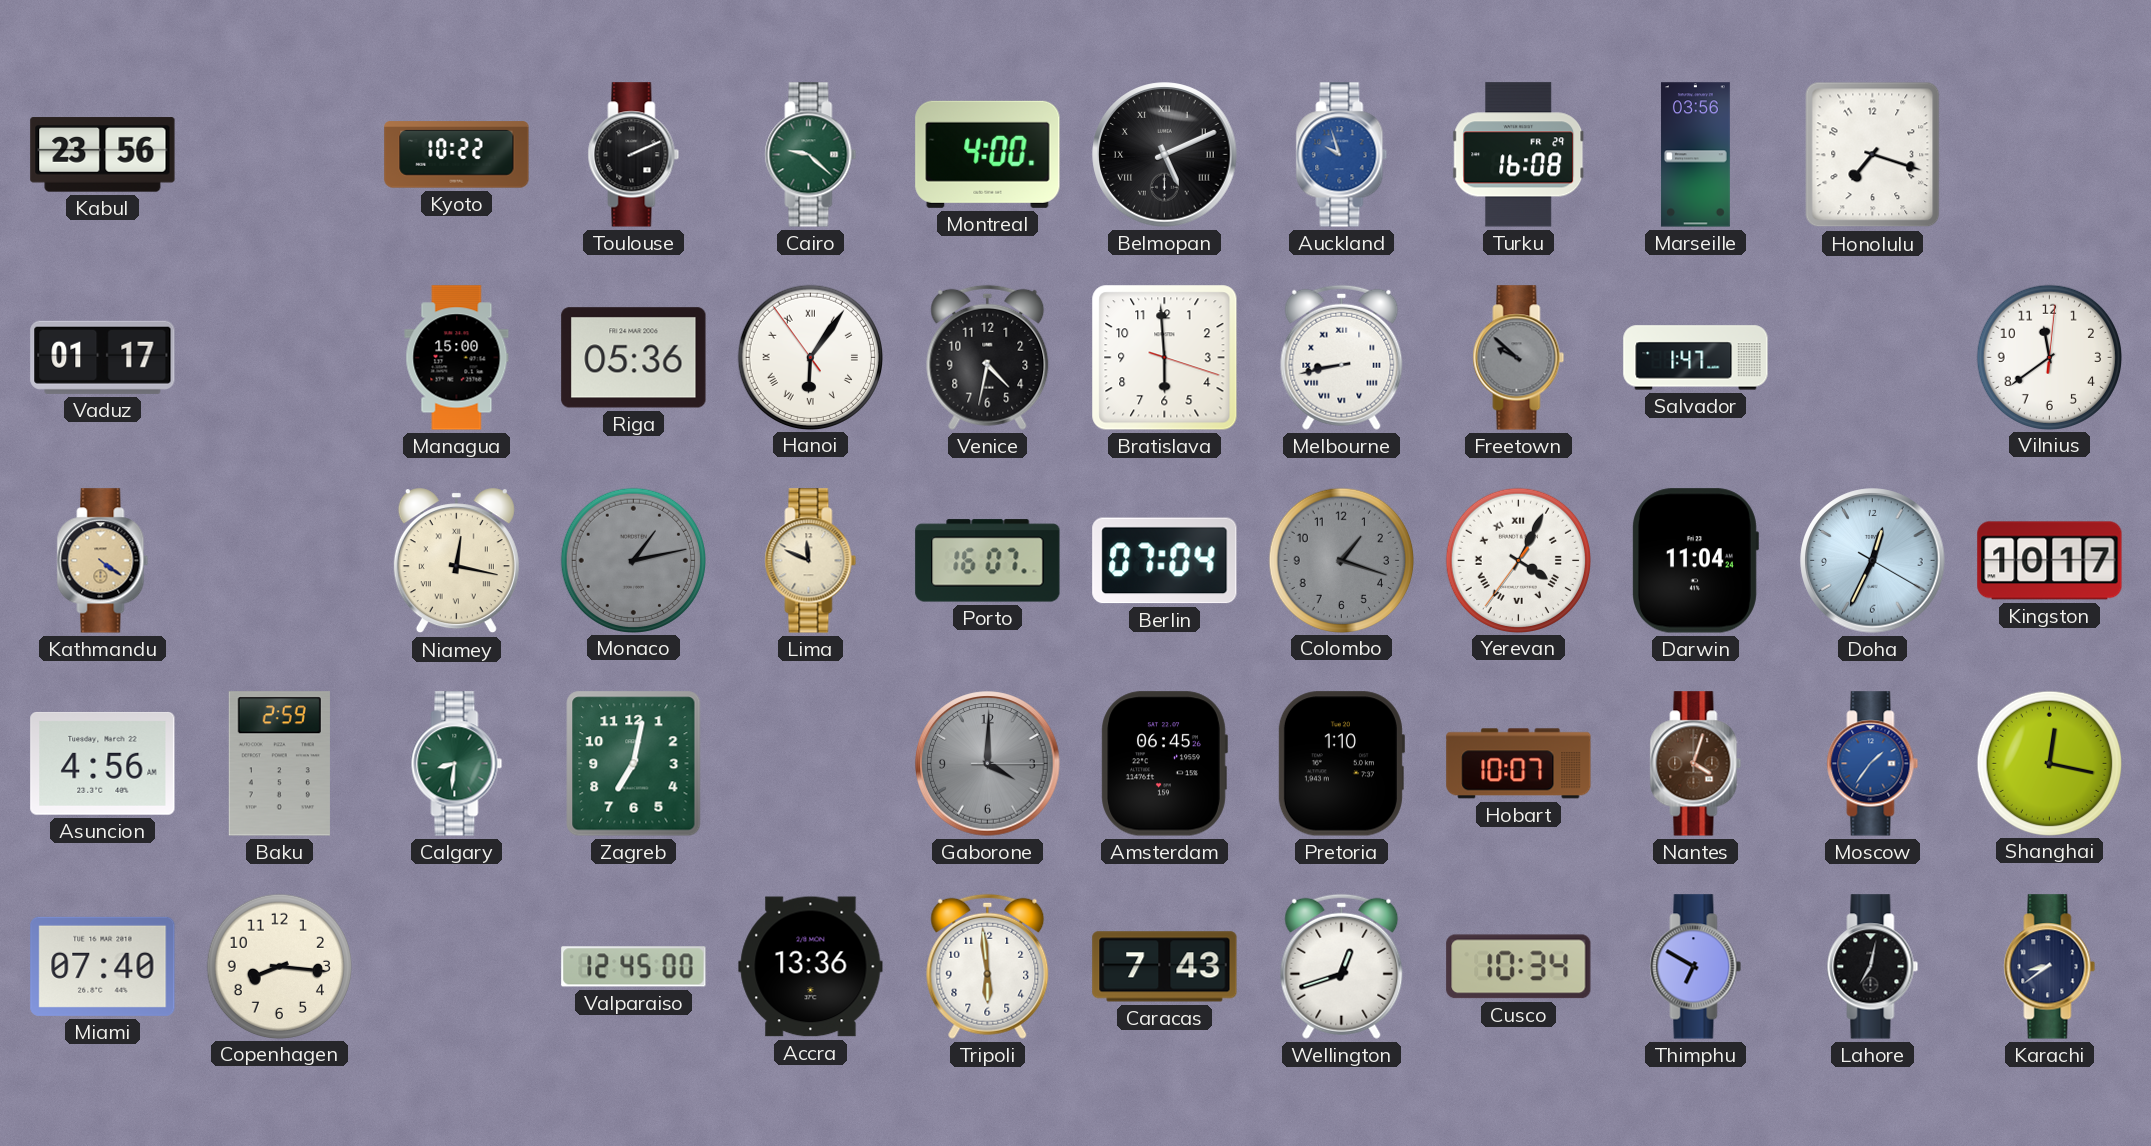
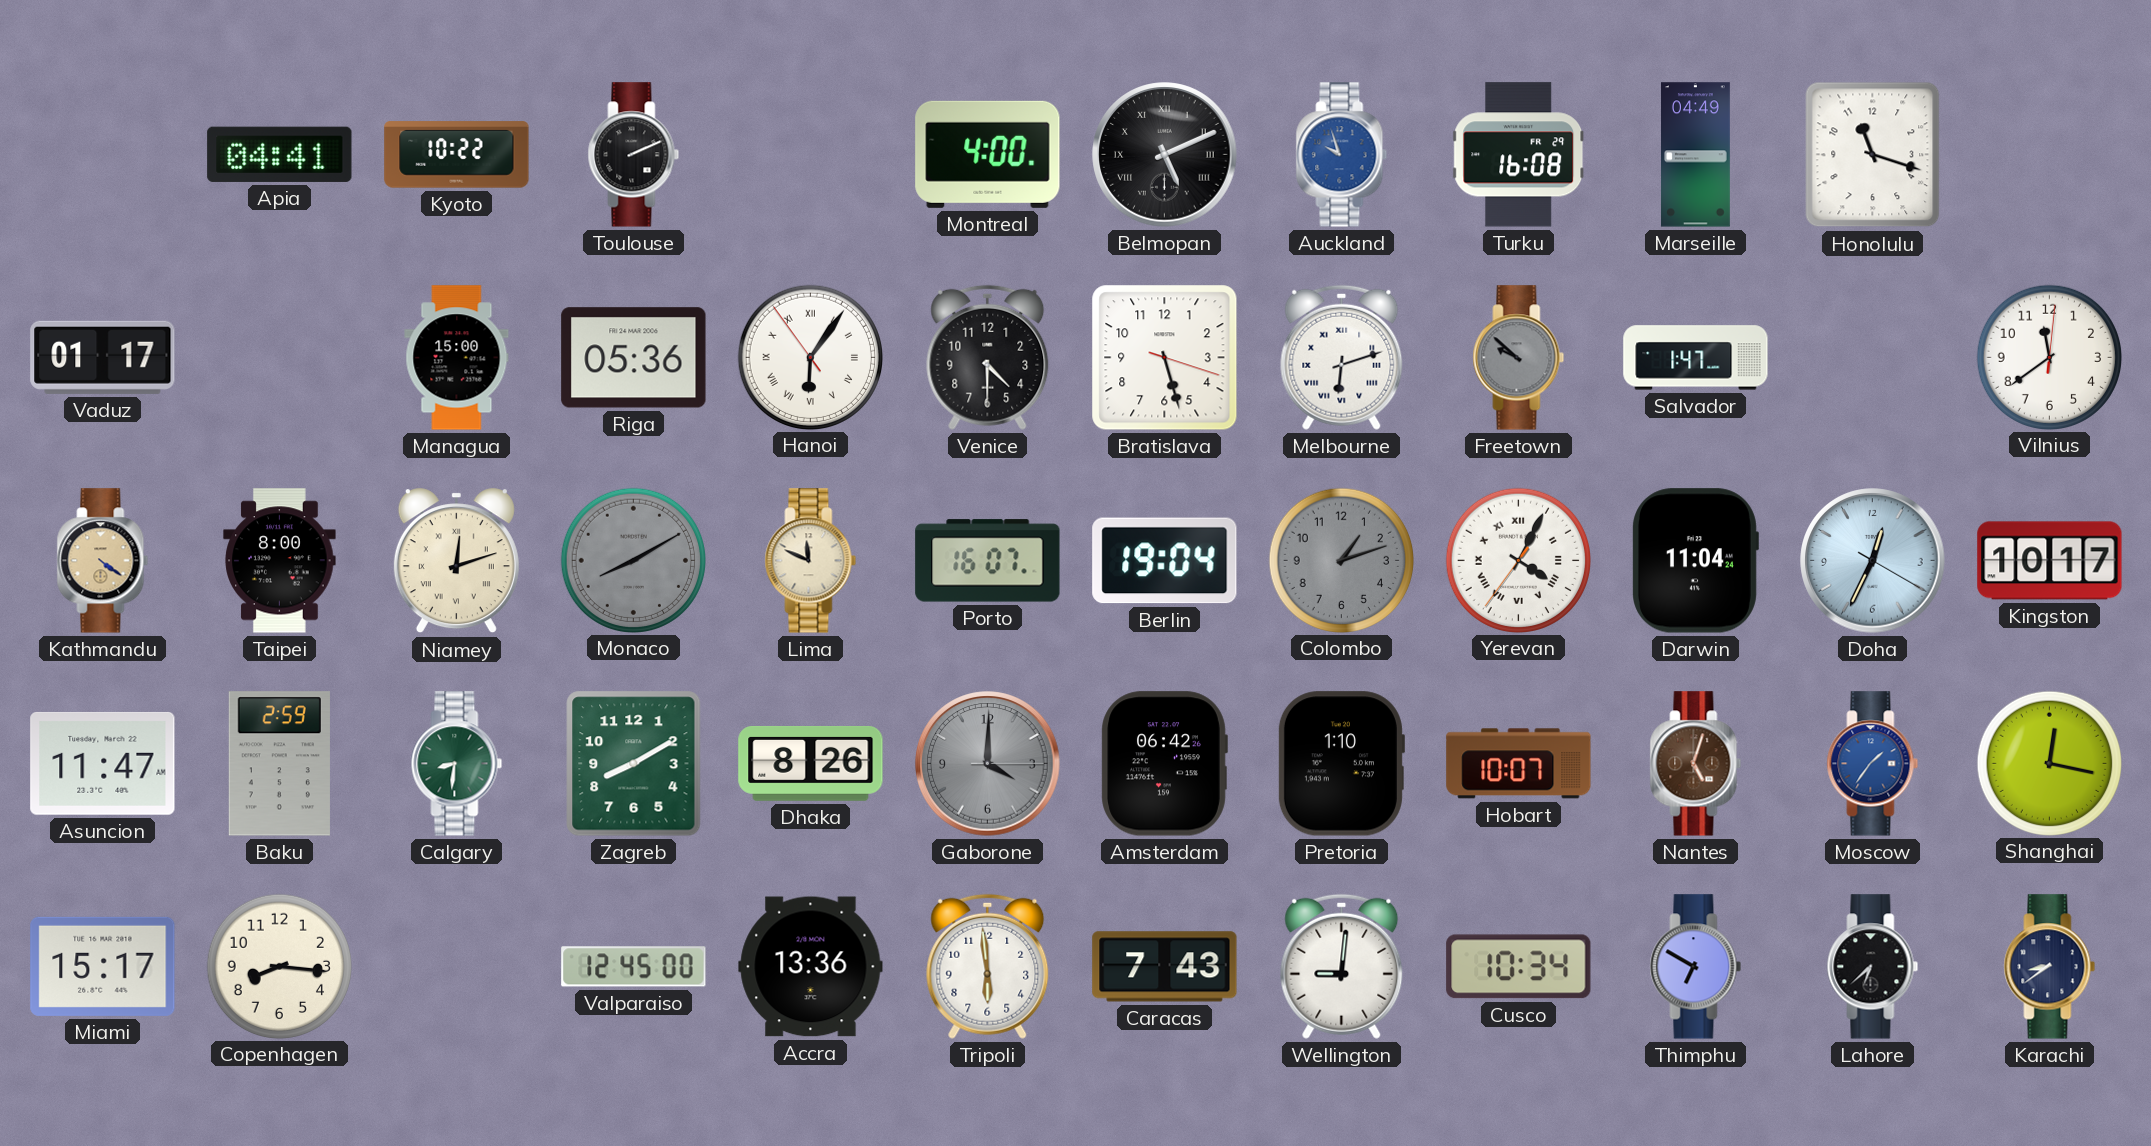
Kabul: 23:56 -> none (103, 155)
Apia: none -> 04:41 (280, 154)
Cairo: 9:22 -> none (811, 155)
Marseille: 03:56 -> 04:49 (1695, 155)
Honolulu: 7:18 -> 11:18 (1873, 155)
Venice: 4:32 -> 4:30 (988, 357)
Bratislava: 5:59 -> 5:27 (1165, 358)
Melbourne: 8:43 -> 6:12 (1342, 357)
Taipei: none -> 8:00 (280, 561)
Niamey: 12:17 -> 12:12 (456, 561)
Monaco: 1:13 -> 8:10 (633, 560)
Berlin: 07:04 -> 19:04 (1165, 561)
Colombo: 1:18 -> 1:12 (1341, 560)
Asuncion: 4:56 -> 11:47 (103, 763)
Zagreb: 7:02 -> 8:10 (634, 764)
Dhaka: none -> 8:26 (811, 764)
Amsterdam: 06:45 -> 06:42 (1164, 764)
Nantes: 4:03 -> 5:03 (1696, 764)
Miami: 07:40 -> 15:17 (103, 966)
Wellington: 12:42 -> 9:01 (1342, 966)
Lahore: 7:02 -> 6:38 (1873, 967)
